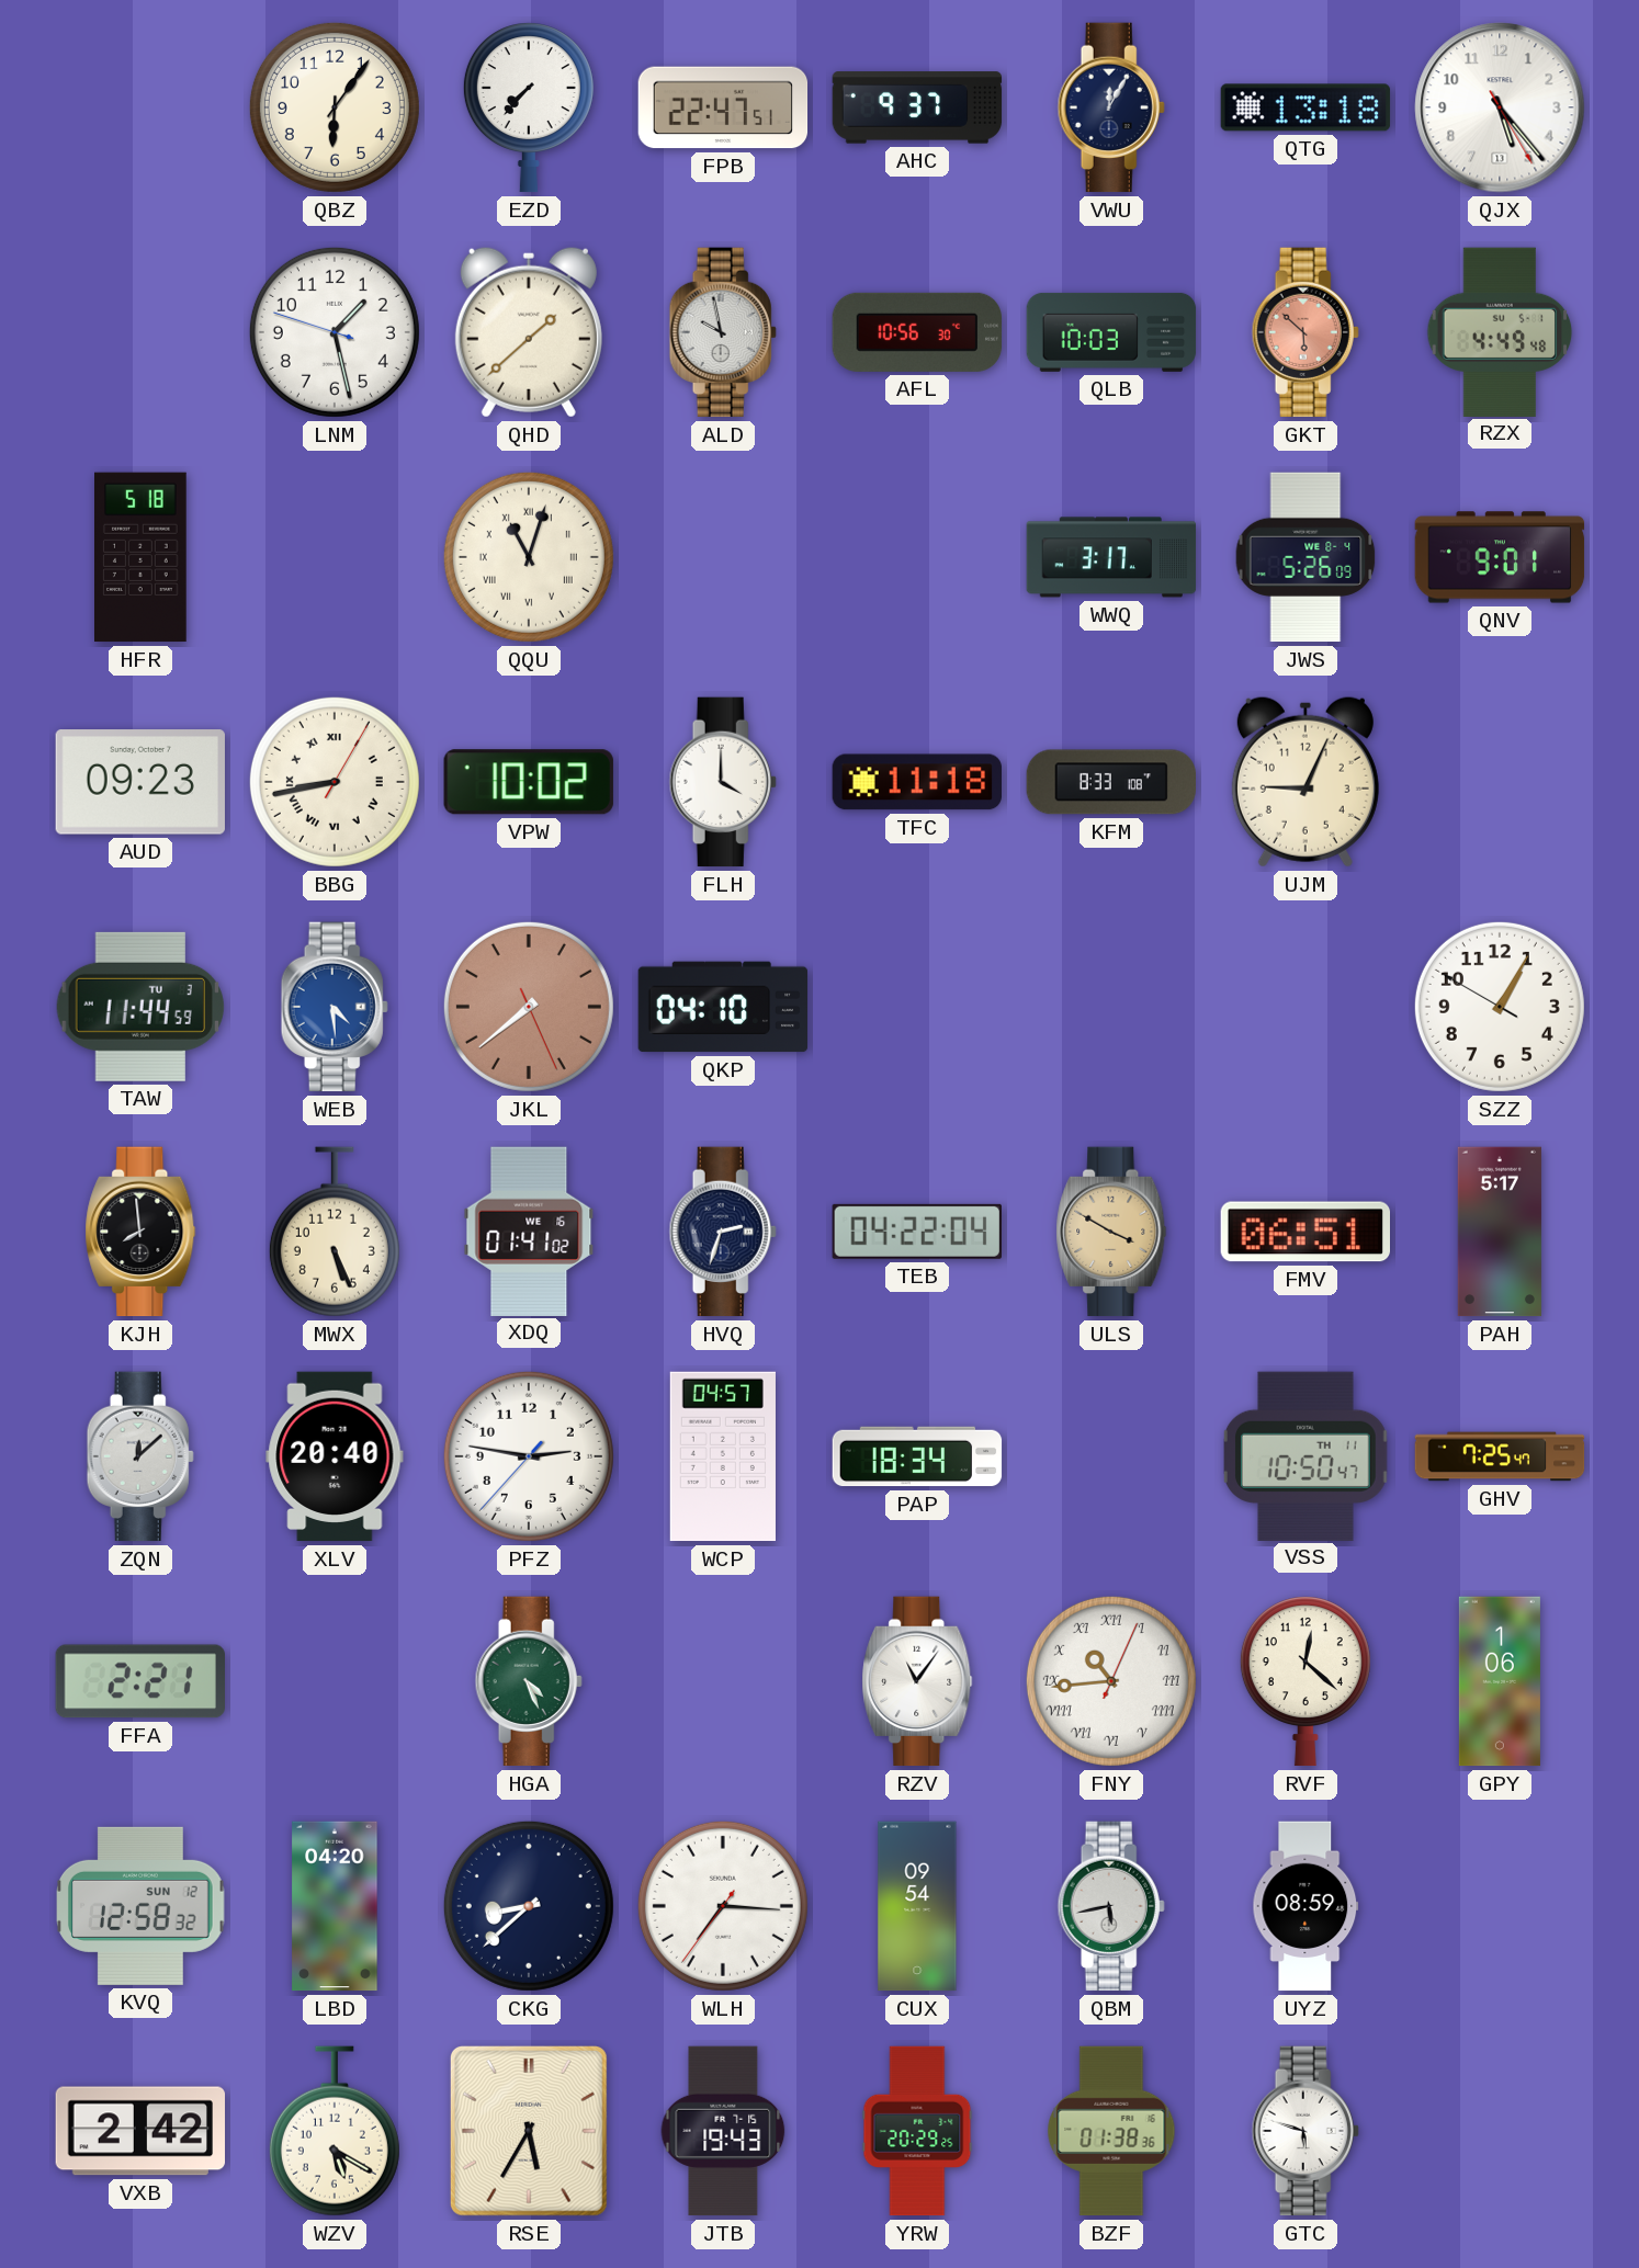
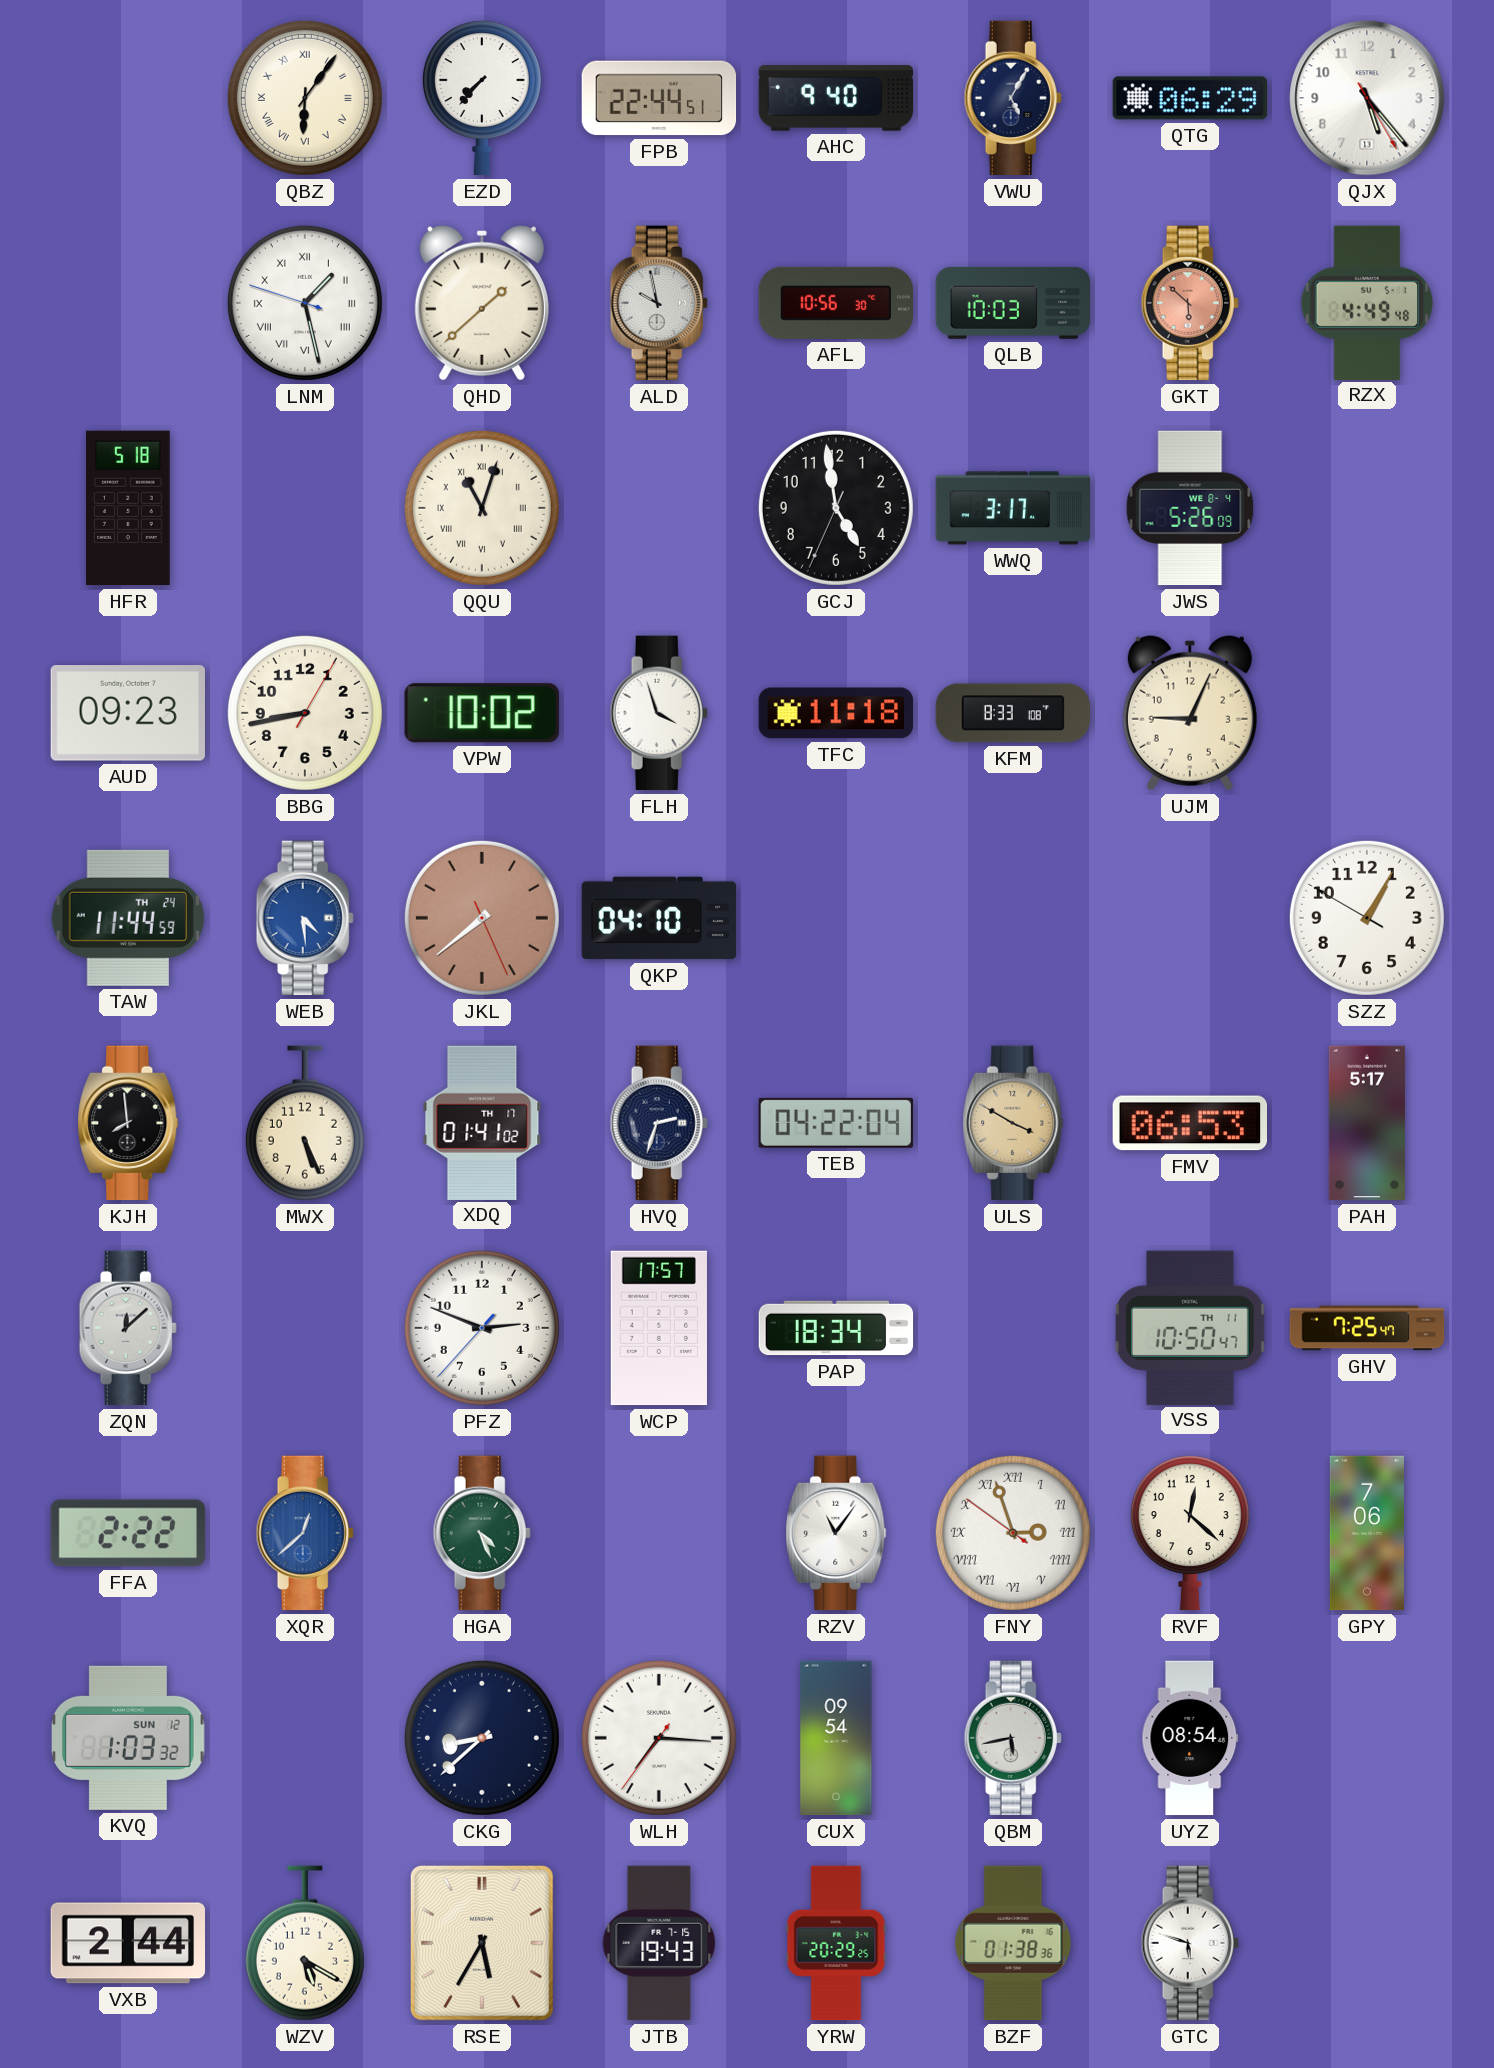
QBZ numerals: Arabic -> Roman (305, 98)
FPB: 22:47 -> 22:44 (659, 98)
AHC: 9:37 -> 9:40 (836, 98)
VWU: 12:05 -> 5:05 (1013, 98)
QTG: 13:18 -> 06:29 (1190, 98)
LNM numerals: Arabic -> Roman (305, 303)
GCJ: none -> 4:58 (836, 508)
QNV: 9:01 -> none (1500, 557)
BBG numerals: Roman -> Arabic (305, 713)
FLH: 4:00 -> 3:57 (659, 713)
TAW date: TU 3 -> TH 24 (128, 918)
XDQ date: WE 16 -> TH 17 (482, 1122)
FMV: 06:51 -> 06:53 (1189, 1123)
XLV: 20:40 -> none (335, 1456)
PFZ: 2:46 -> 2:48 (482, 1328)
WCP: 04:57 -> 17:57 (659, 1328)
FFA: 2:21 -> 2:22 (127, 1533)
XQR: none -> 12:38 (305, 1533)
FNY: 10:44 -> 2:56 (1013, 1533)
GPY: 1:06 -> 7:06 (1367, 1533)
KVQ: 12:58 -> 1:03 (129, 1738)
LBD: 04:20 -> none (335, 1906)
UYZ: 08:59 -> 08:54 (1190, 1738)
VXB: 2:42 -> 2:44 (128, 1943)
